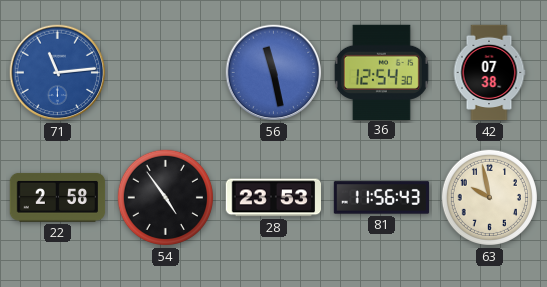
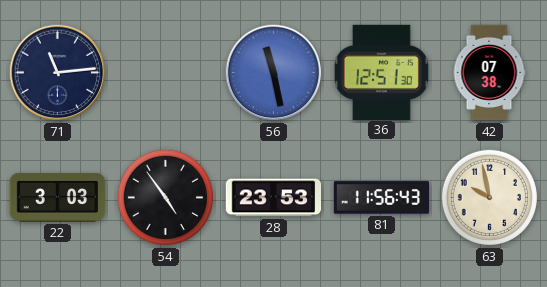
71 dial: blue -> navy (58, 73)
36: 12:54 -> 12:51 (381, 72)
22: 2:58 -> 3:03 (58, 197)
